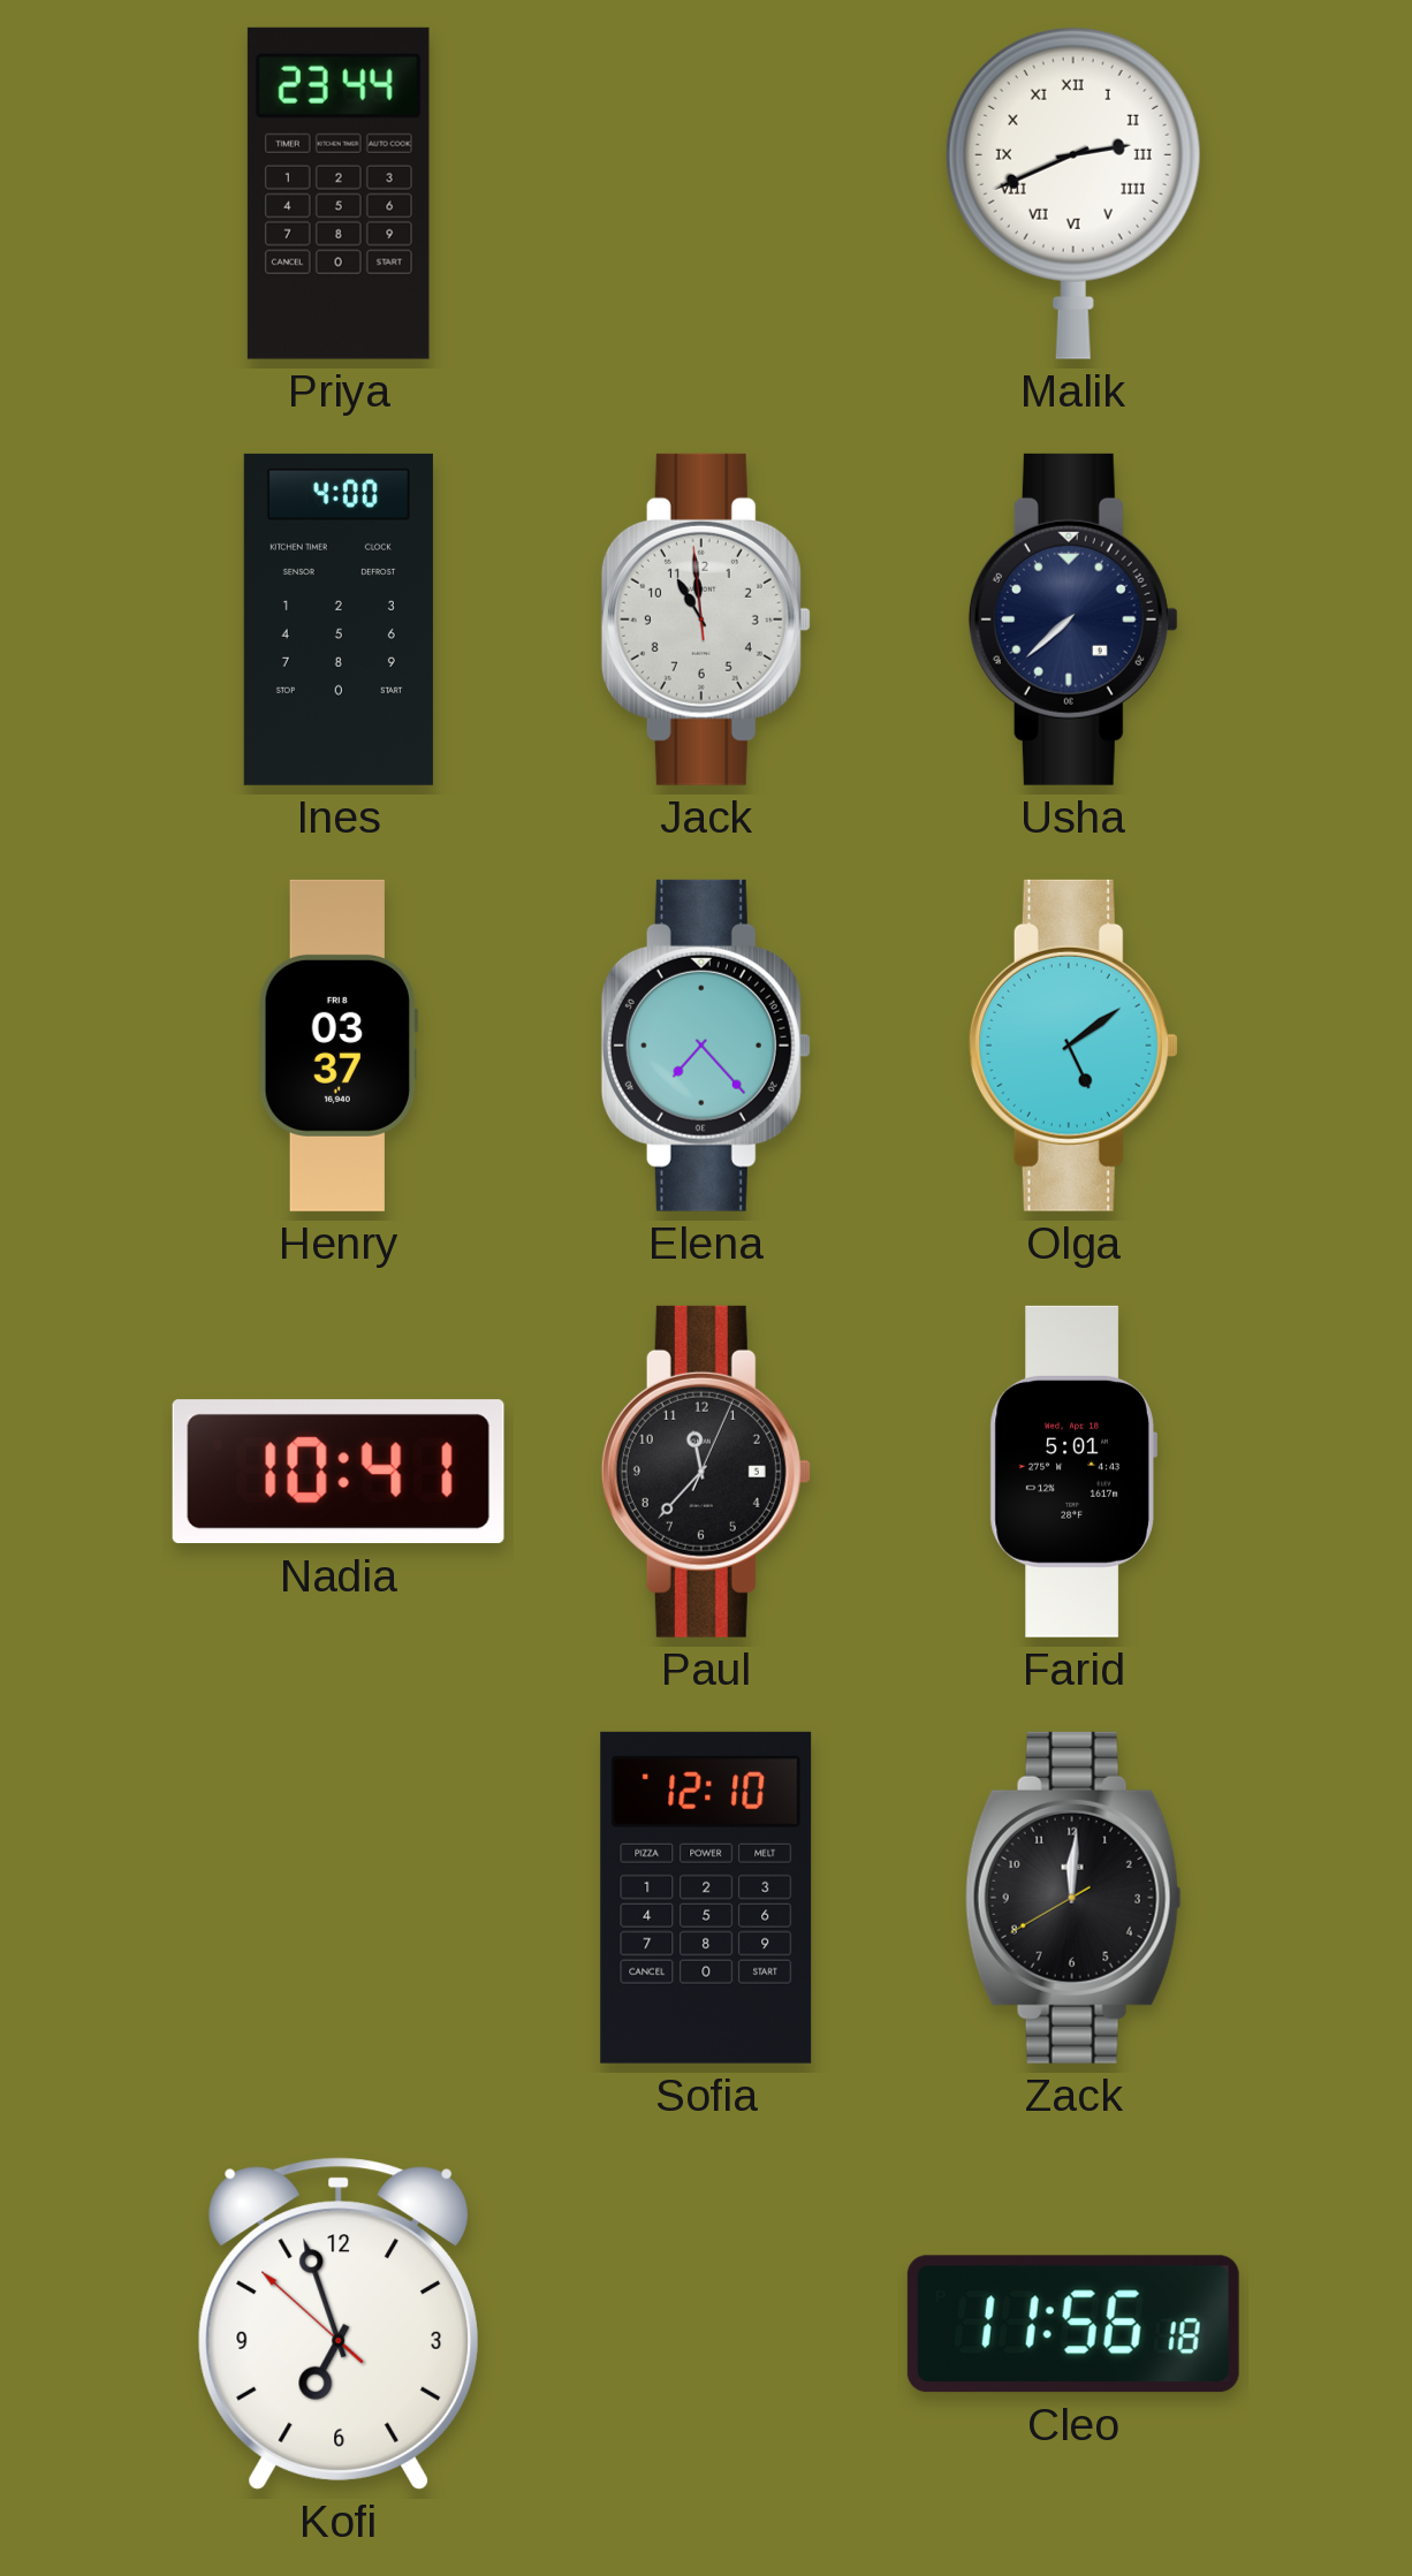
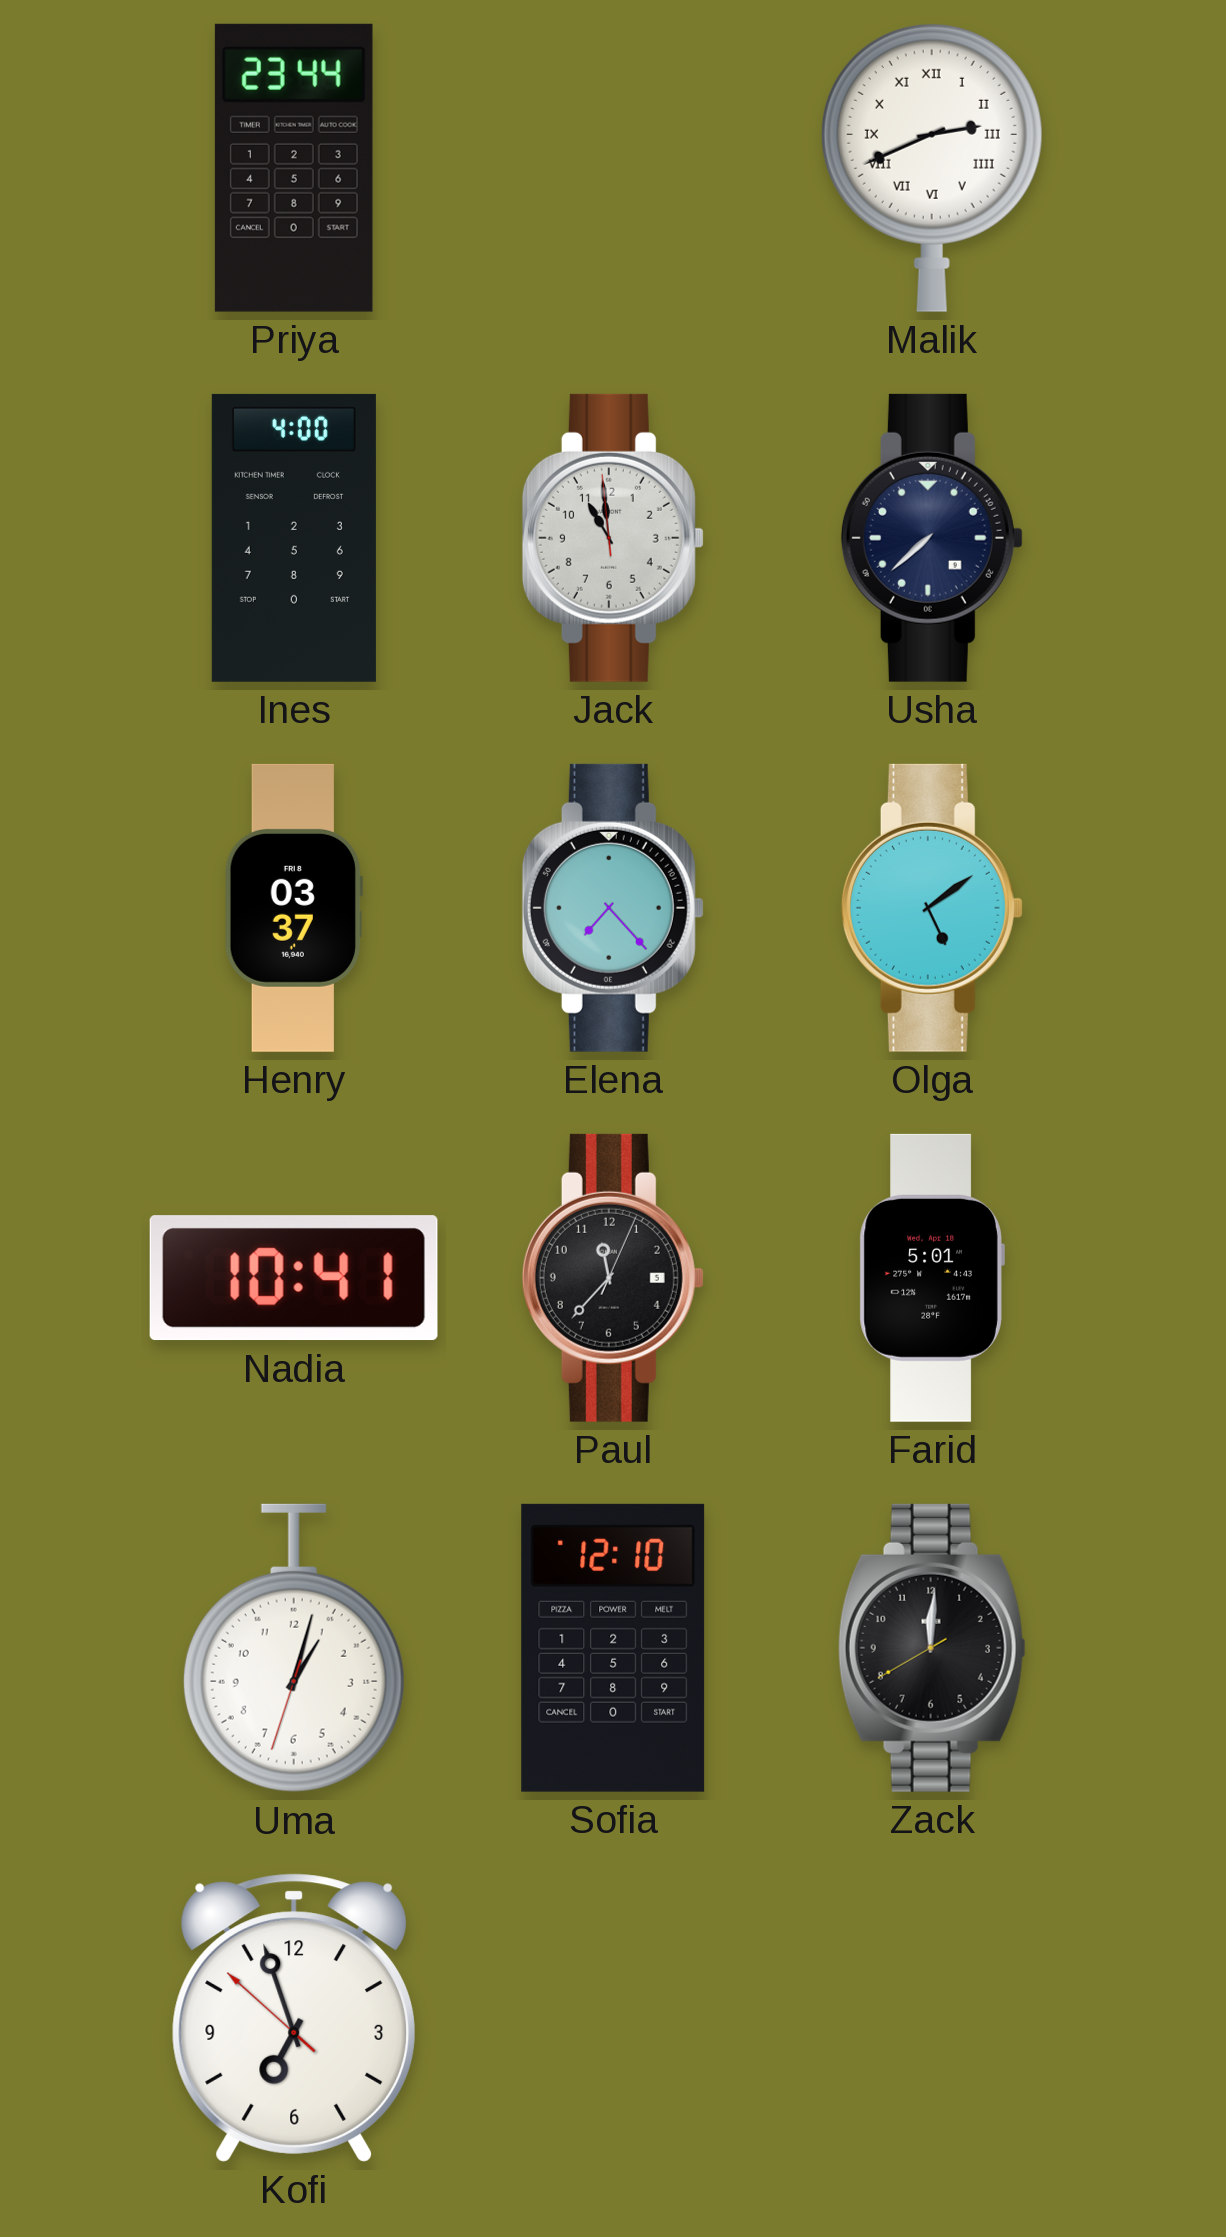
Uma: none -> 1:02 (294, 1648)
Cleo: 11:56 -> none (1073, 2324)
